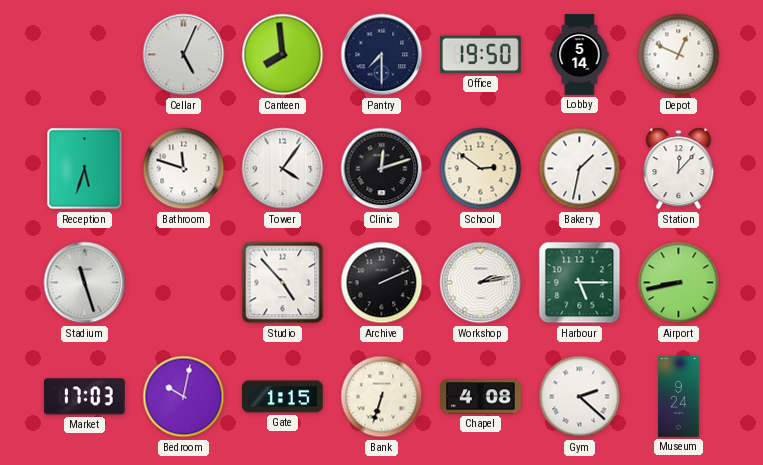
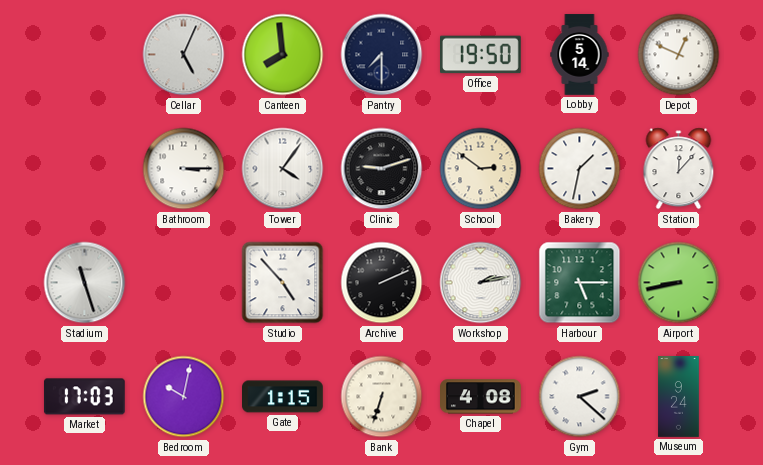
Reception: 5:33 -> none (85, 169)
Bathroom: 11:48 -> 3:15 (184, 169)
Clinic: 12:12 -> 9:12 (382, 169)
